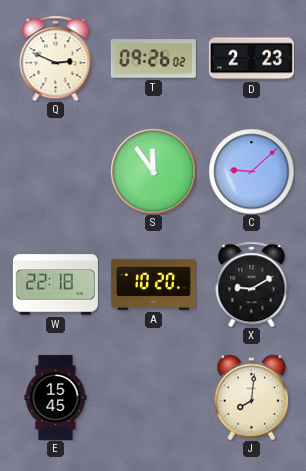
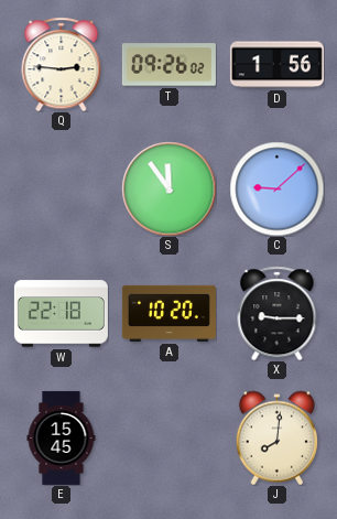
Q: 2:49 -> 2:46 (62, 64)
D: 2:23 -> 1:56 (276, 65)
X: 9:10 -> 9:15 (278, 313)
